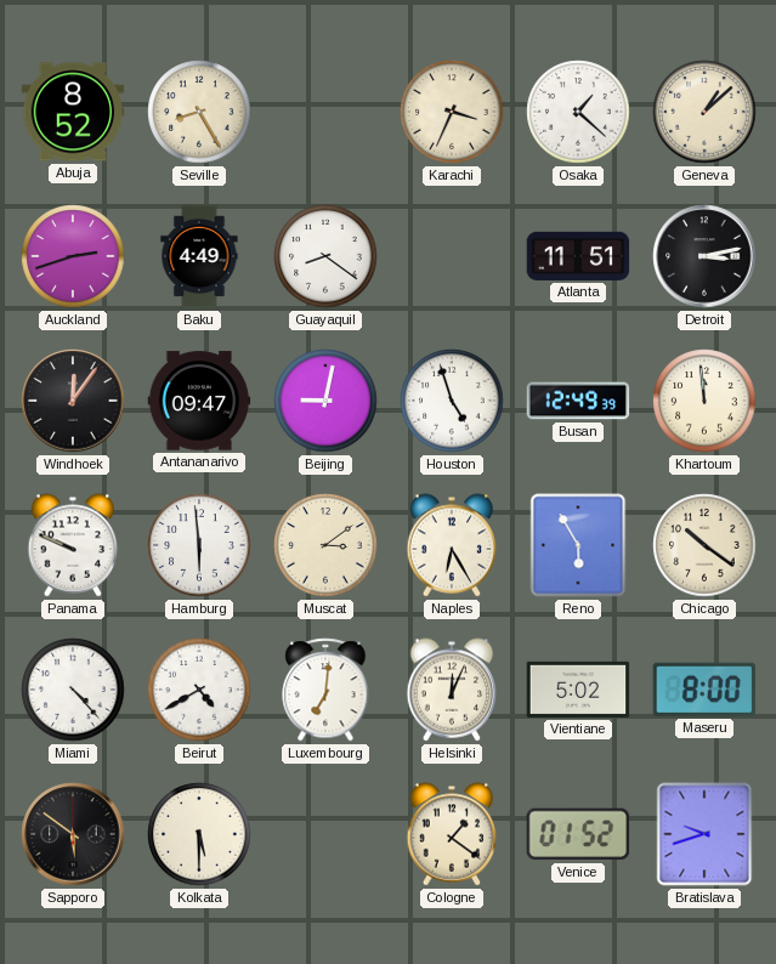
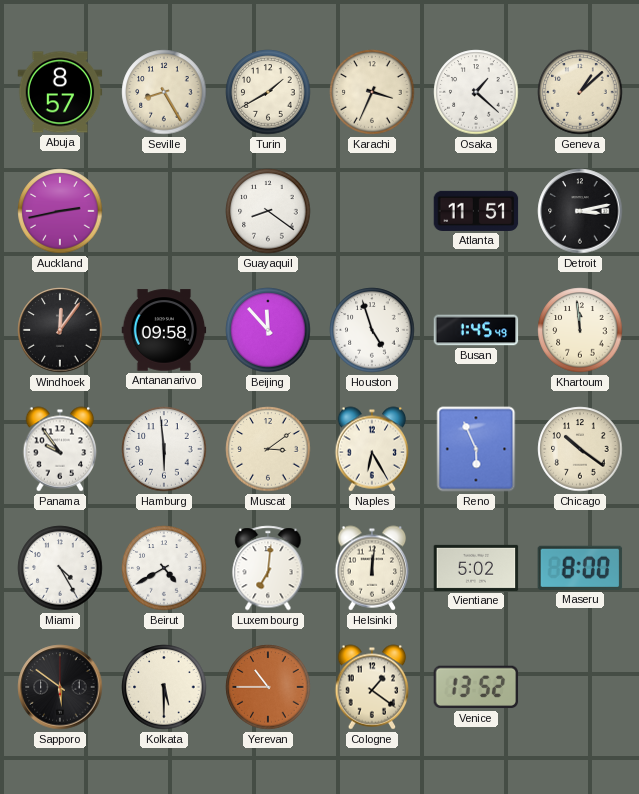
Abuja: 8:52 -> 8:57 (60, 92)
Turin: none -> 1:40 (268, 92)
Auckland: 2:42 -> 2:43 (60, 211)
Baku: 4:49 -> none (199, 256)
Antananarivo: 09:47 -> 09:58 (164, 330)
Beijing: 9:02 -> 11:53 (268, 330)
Busan: 12:49 -> 1:45 (476, 330)
Panama: 9:49 -> 9:54 (60, 449)
Reno: 5:55 -> 5:56 (476, 449)
Miami: 4:23 -> 4:25 (60, 568)
Helsinki: 12:04 -> 12:01 (372, 568)
Yerevan: none -> 10:45 (268, 687)
Venice: 01:52 -> 13:52 (476, 687)
Bratislava: 9:42 -> none (704, 834)
